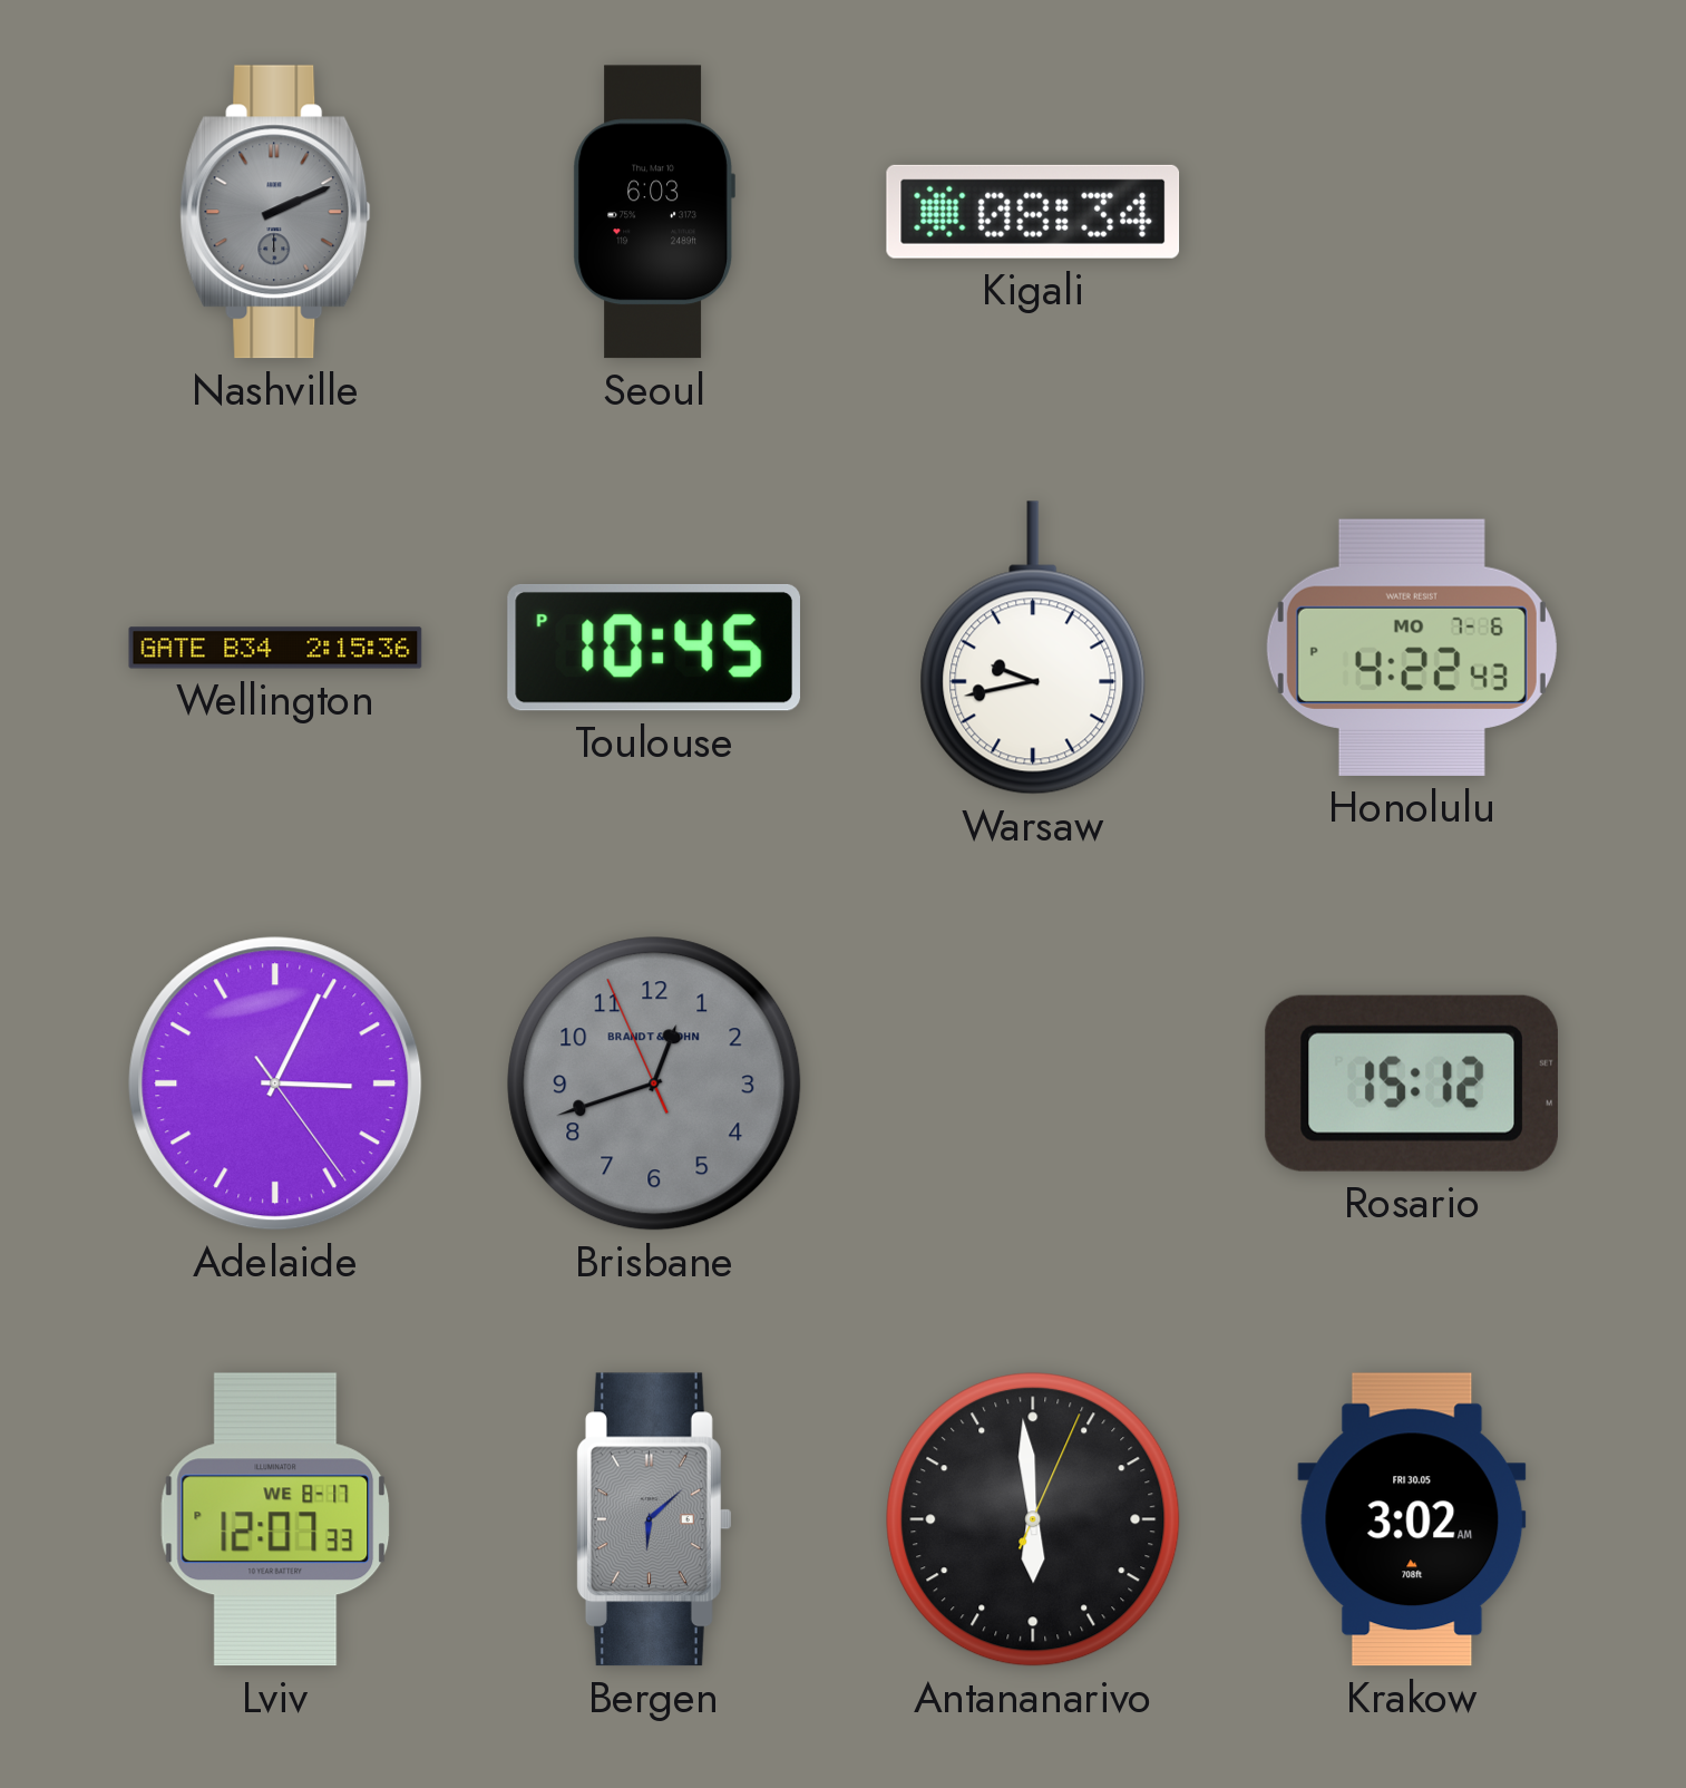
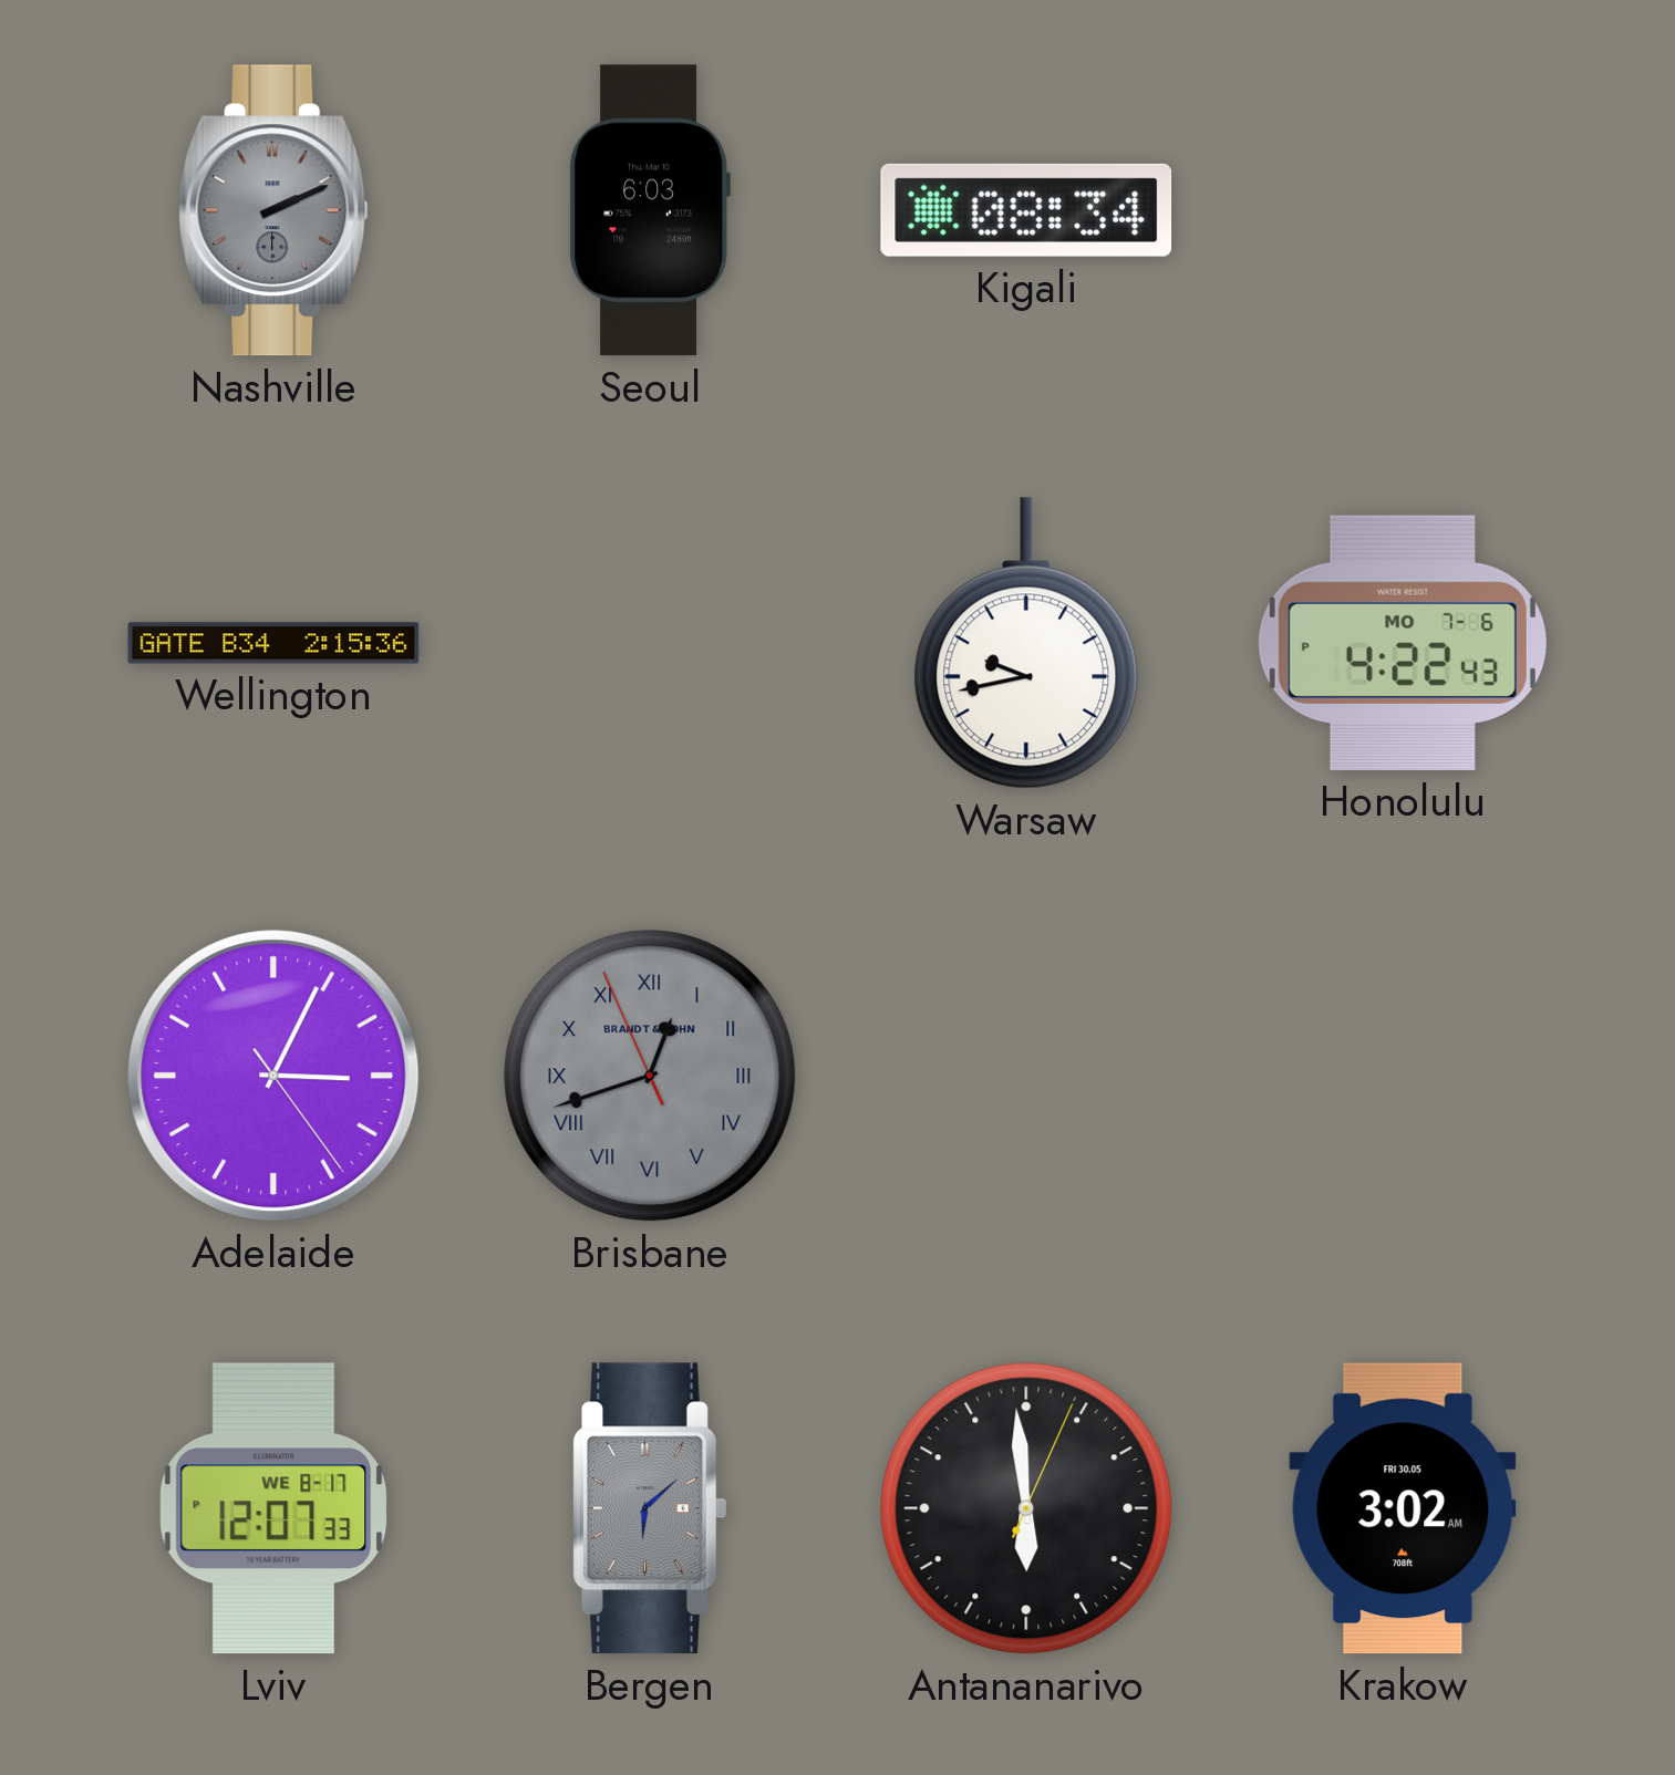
Toulouse: 10:45 -> none (654, 648)
Brisbane numerals: Arabic -> Roman (650, 1076)
Rosario: 15:12 -> none (1412, 1084)
